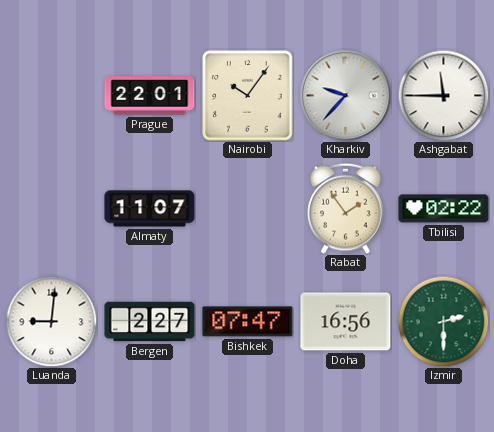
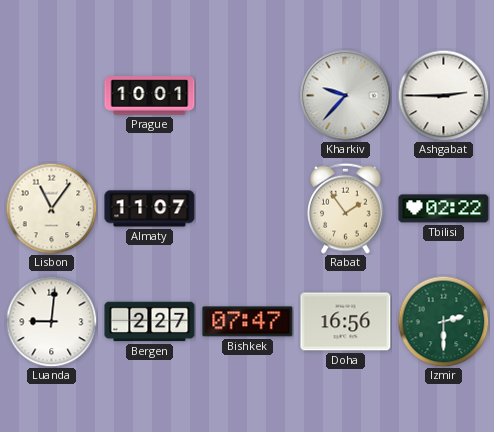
Prague: 22:01 -> 10:01 (150, 96)
Nairobi: 10:06 -> none (248, 96)
Ashgabat: 11:45 -> 2:45 (443, 95)
Lisbon: none -> 11:06 (51, 208)
